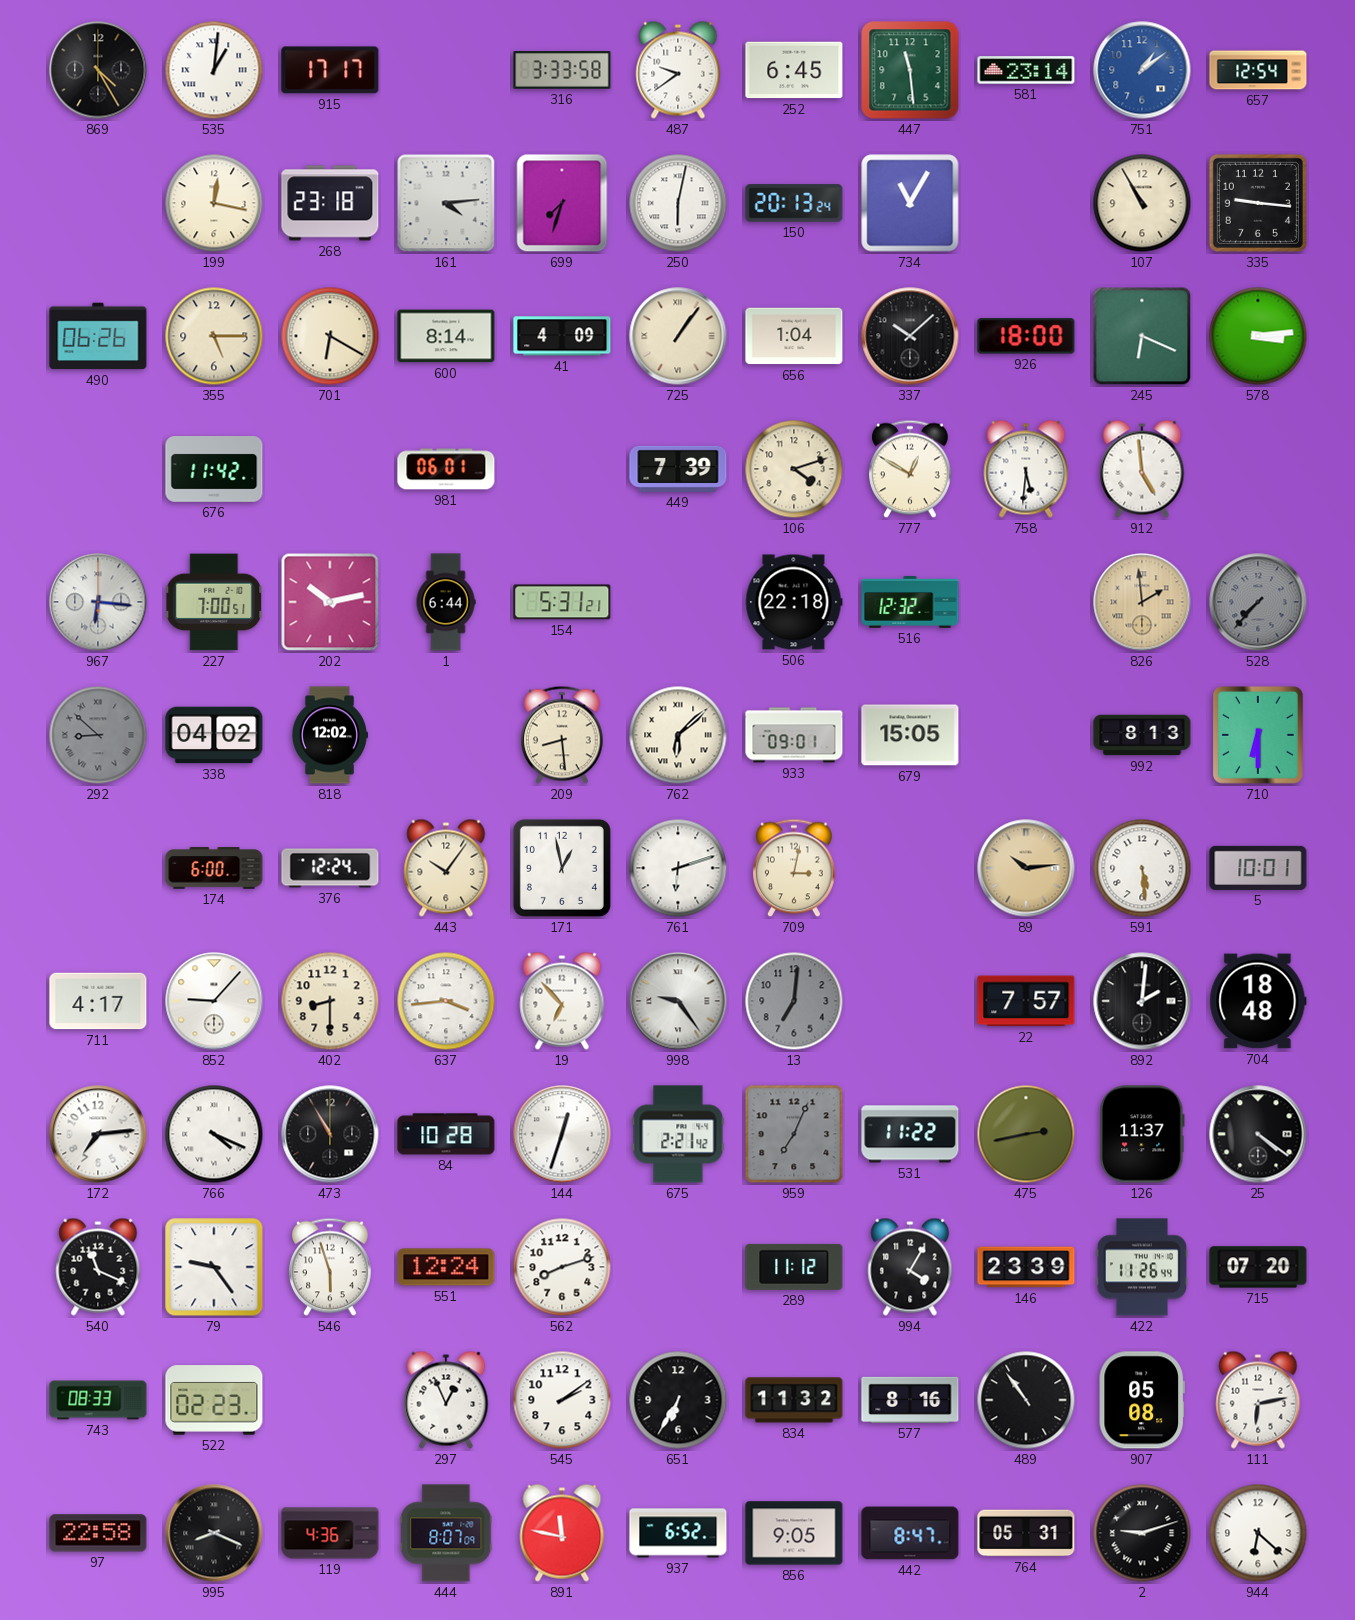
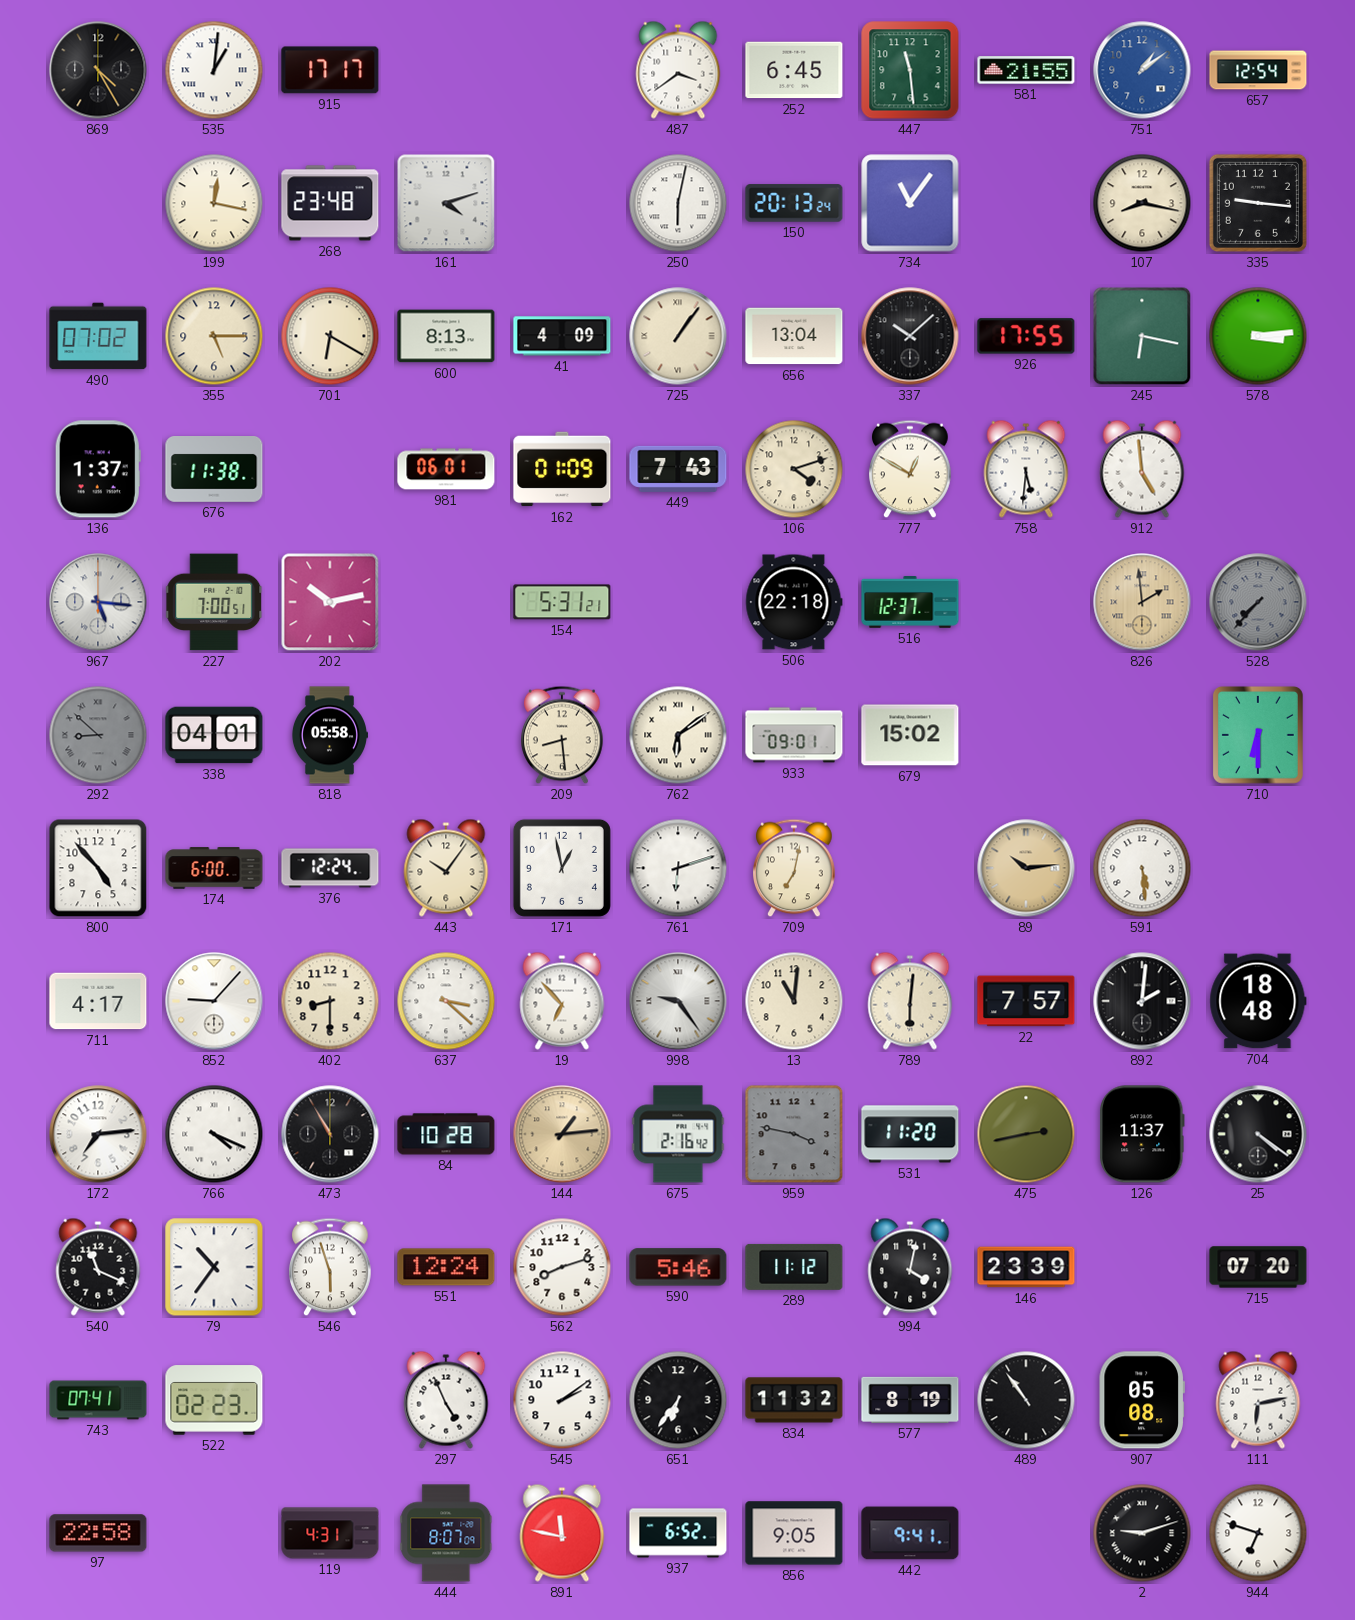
316: 3:33 -> none (562, 70)
487: 9:39 -> 3:39 (678, 70)
581: 23:14 -> 21:55 (1026, 70)
268: 23:18 -> 23:48 (330, 203)
161: 4:14 -> 4:12 (446, 203)
699: 7:33 -> none (562, 203)
734: 11:05 -> 11:06 (910, 203)
107: 10:55 -> 8:17 (1142, 203)
490: 06:26 -> 07:02 (98, 336)
600: 8:14 -> 8:13 (446, 336)
656: 1:04 -> 13:04 (794, 336)
926: 18:00 -> 17:55 (1026, 336)
245: 6:19 -> 6:17 (1142, 336)
136: none -> 1:37 (98, 469)
676: 11:42 -> 11:38 (214, 470)
162: none -> 01:09 (562, 469)
449: 7:39 -> 7:43 (678, 469)
967: 6:16 -> 5:16 (98, 602)
1: 6:44 -> none (446, 602)
516: 12:32 -> 12:37 (910, 602)
338: 04:02 -> 04:01 (214, 735)
818: 12:02 -> 05:58 (329, 735)
762: 6:08 -> 6:09 (678, 735)
679: 15:05 -> 15:02 (910, 735)
992: 8:13 -> none (1142, 735)
800: none -> 4:53 (98, 868)
709: 3:02 -> 7:02 (794, 868)
5: 10:01 -> none (1258, 868)
637: 3:44 -> 3:22 (446, 1001)
13: 7:01 -> 11:01 (794, 1001)
13 dial: grey -> cream (794, 1001)
789: none -> 6:01 (910, 1001)
144: 12:33 -> 1:14 (562, 1134)
144 dial: white -> champagne (562, 1134)
675: 2:21 -> 2:16 (678, 1134)
959: 7:04 -> 3:47 (794, 1134)
531: 11:22 -> 11:20 (910, 1134)
79: 9:24 -> 10:36 (214, 1267)
590: none -> 5:46 (678, 1267)
994: 4:05 -> 4:02 (910, 1267)
422: 11:26 -> none (1142, 1267)
743: 08:33 -> 07:41 (98, 1400)
297: 12:56 -> 4:56 (446, 1400)
651: 6:35 -> 6:36 (678, 1400)
577: 8:16 -> 8:19 (910, 1400)
995: 8:19 -> none (214, 1533)
119: 4:36 -> 4:31 (330, 1533)
442: 8:47 -> 9:41 (910, 1533)
764: 05:31 -> none (1026, 1533)
944: 6:22 -> 6:48 (1258, 1533)
